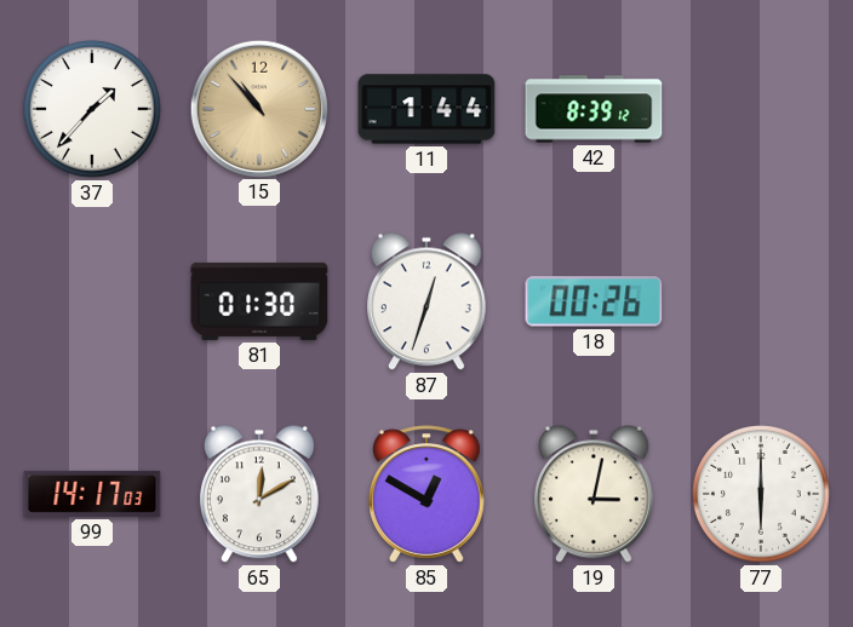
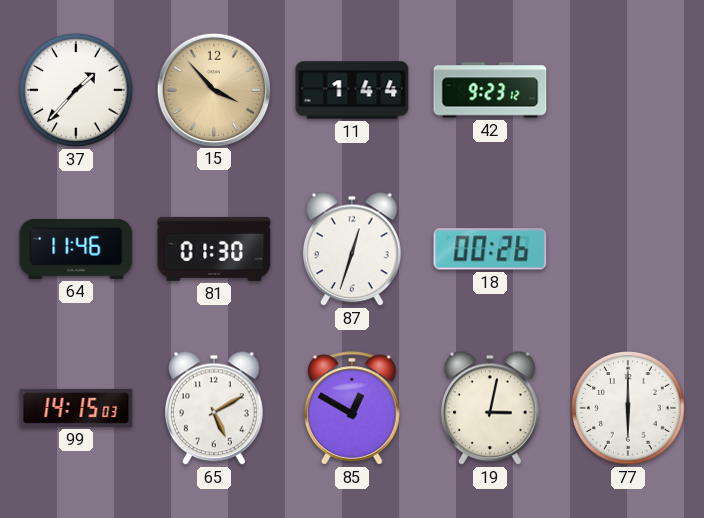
15: 10:53 -> 3:53 (213, 89)
42: 8:39 -> 9:23 (490, 90)
64: none -> 11:46 (76, 249)
99: 14:17 -> 14:15 (76, 408)
65: 12:10 -> 5:10 (215, 408)
